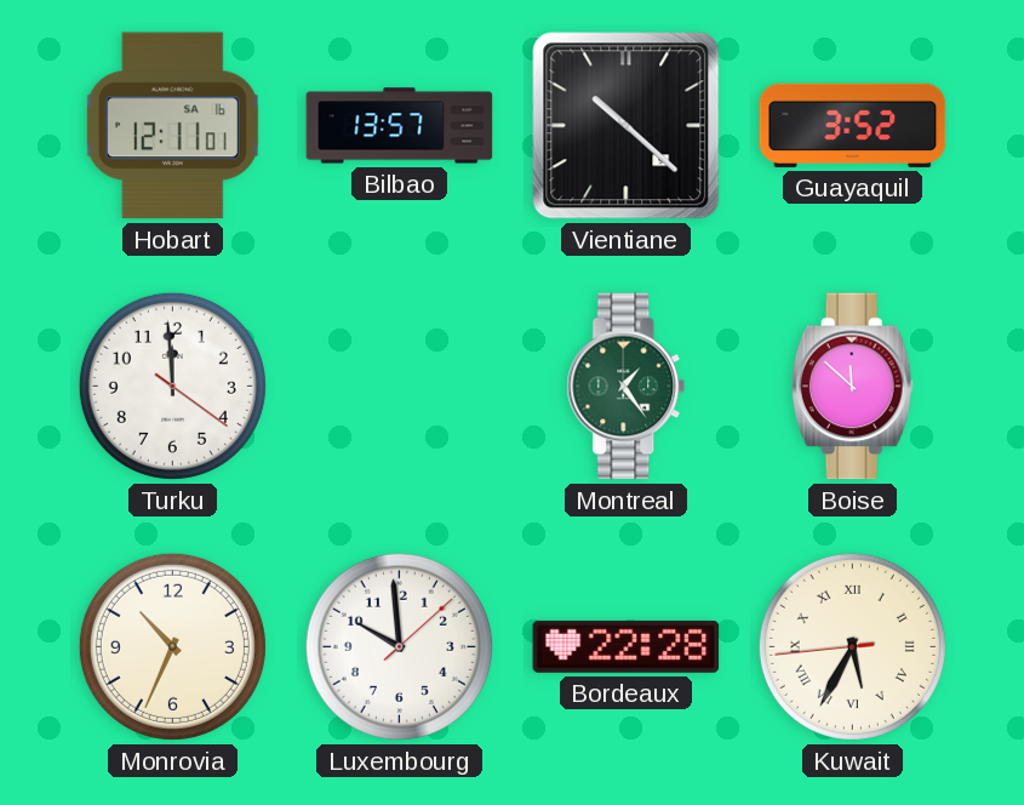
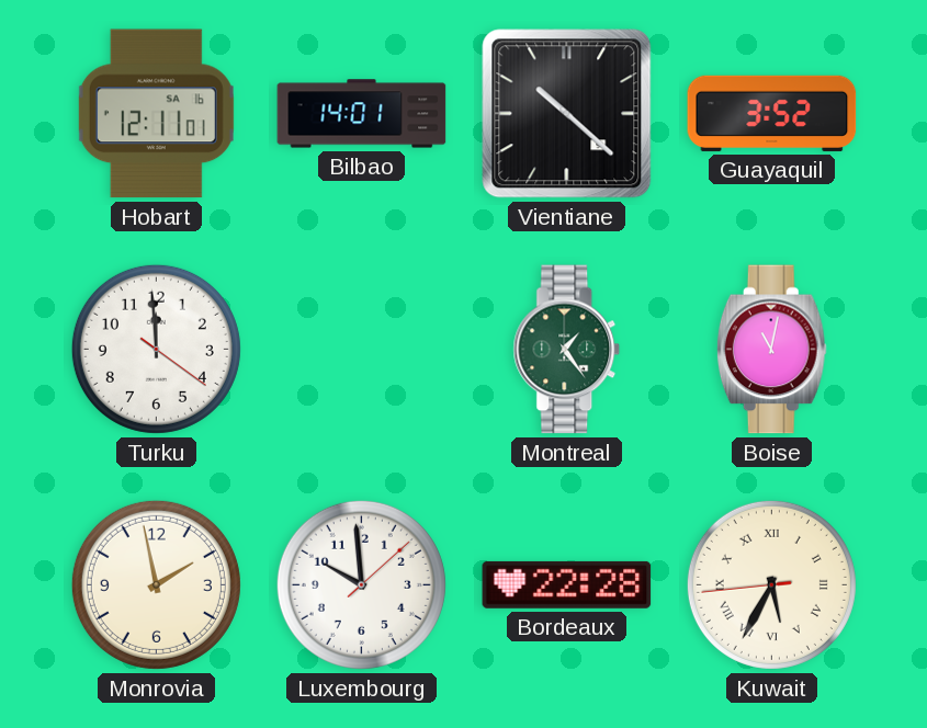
Bilbao: 13:57 -> 14:01 (362, 114)
Boise: 11:52 -> 11:02 (771, 350)
Monrovia: 10:34 -> 1:58 (156, 584)
